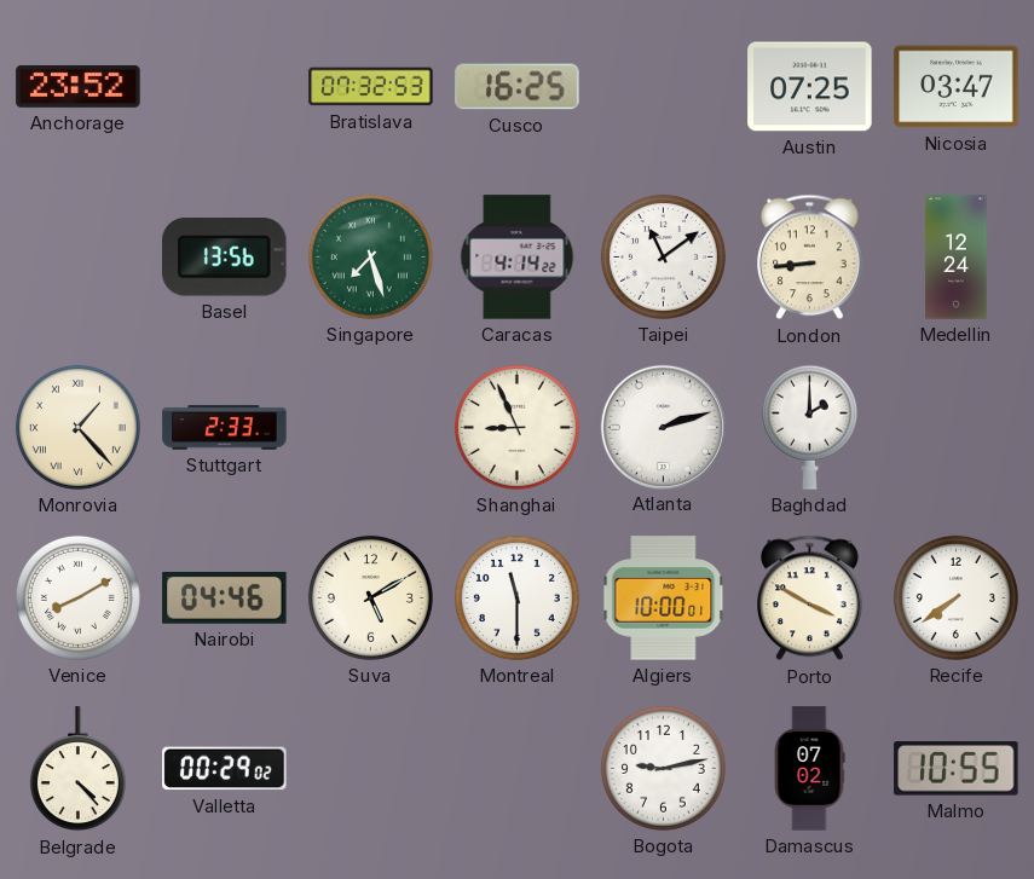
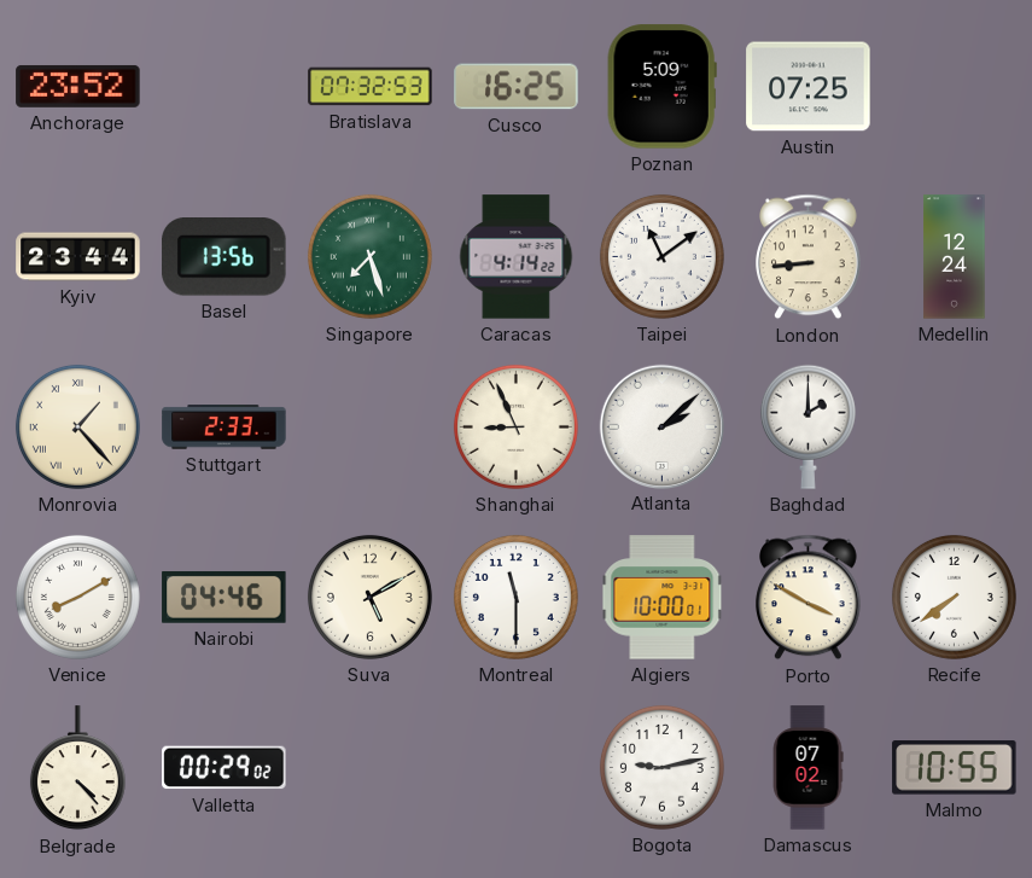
Poznan: none -> 5:09 (661, 87)
Nicosia: 03:47 -> none (957, 87)
Kyiv: none -> 23:44 (78, 257)
Atlanta: 2:12 -> 2:08 (661, 426)
